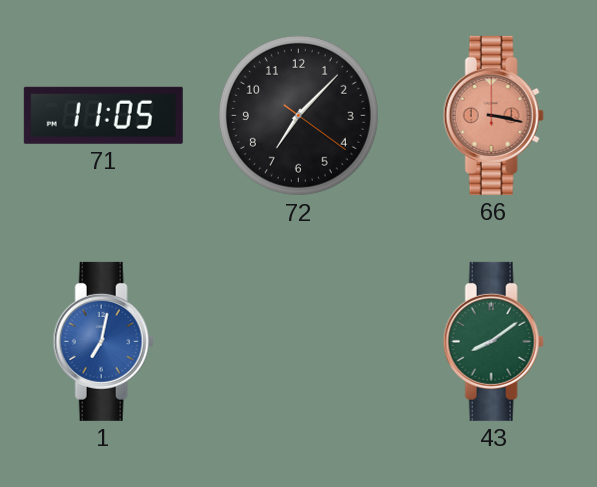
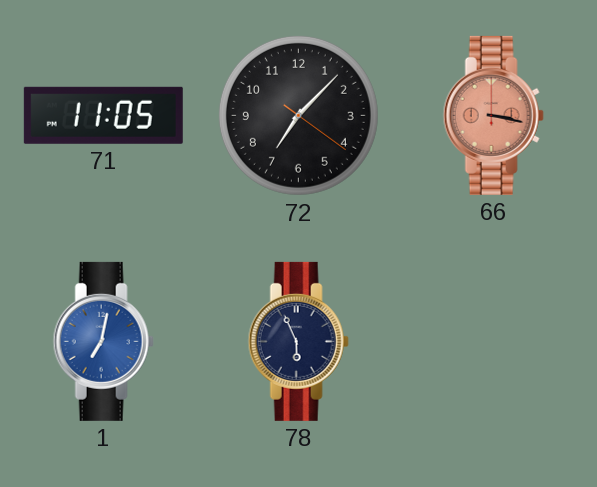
78: none -> 5:56 (298, 341)
43: 8:09 -> none (493, 341)
